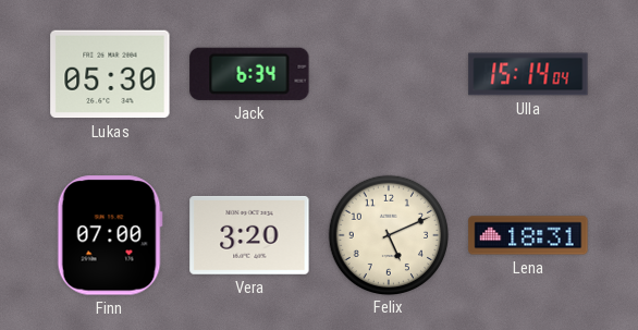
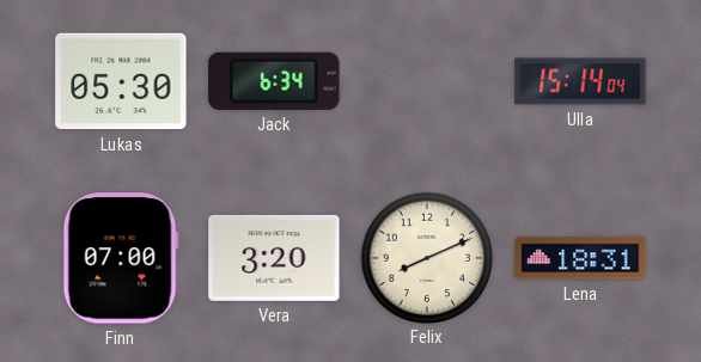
Felix: 5:11 -> 8:11 (426, 257)
